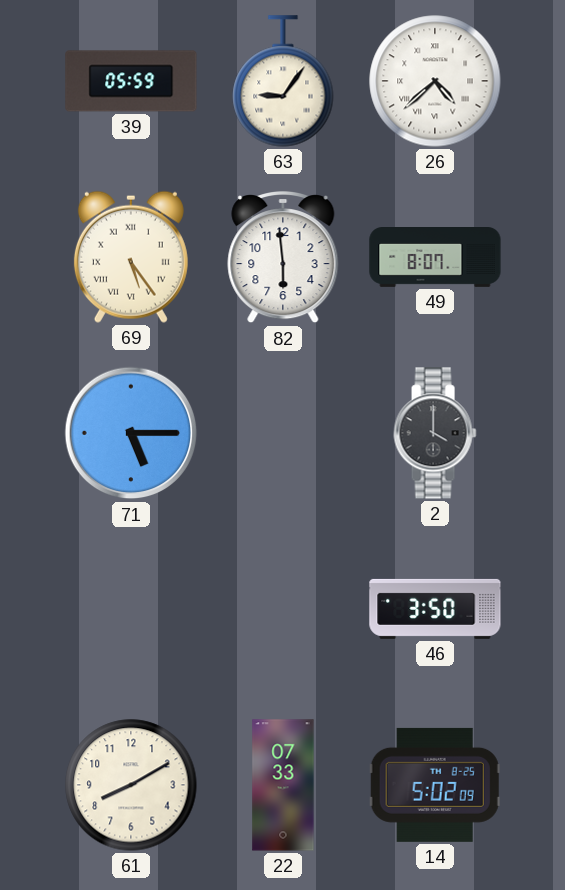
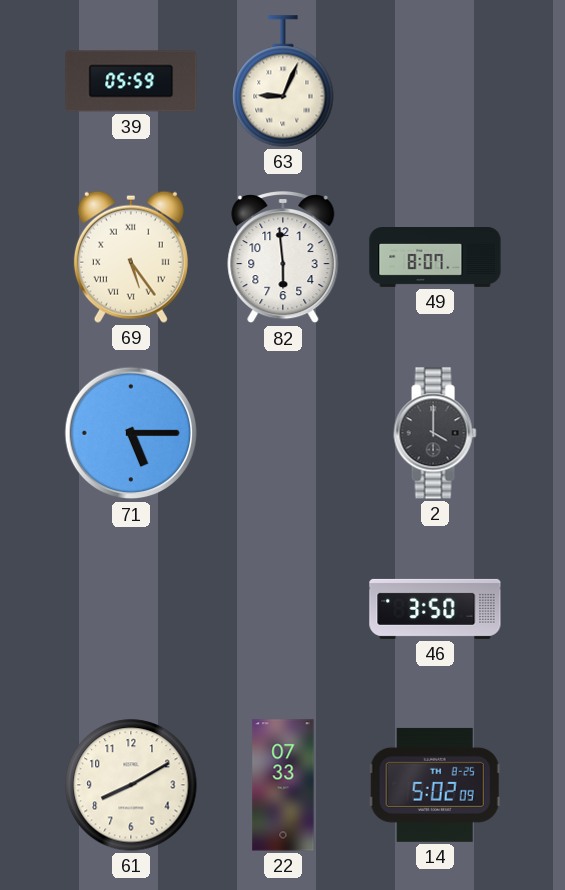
63: 9:06 -> 9:04 (283, 81)
26: 4:38 -> none (435, 81)
